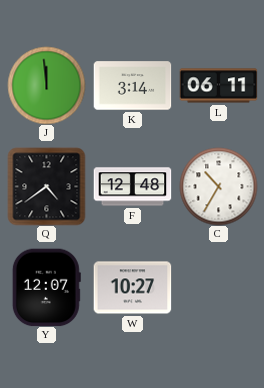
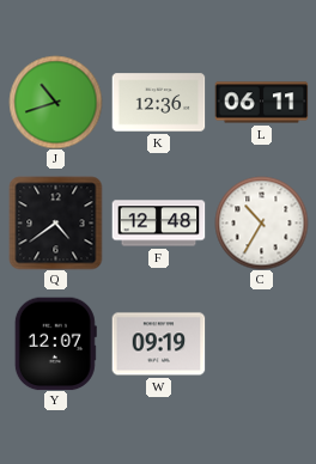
J: 11:59 -> 10:42 (55, 102)
K: 3:14 -> 12:36 (158, 103)
W: 10:27 -> 09:19 (158, 344)
